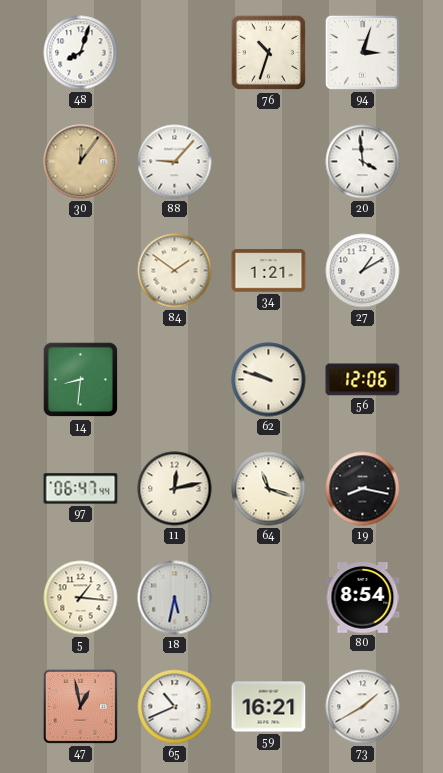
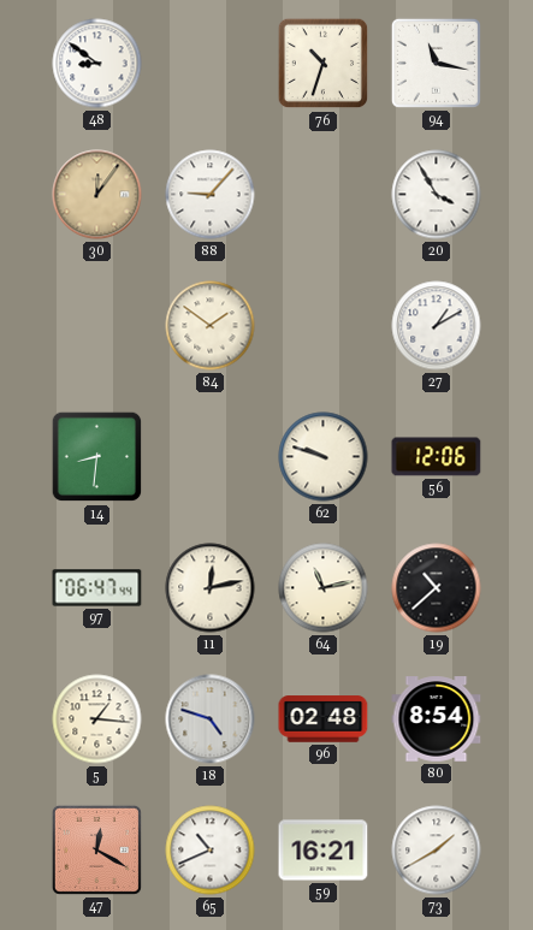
48: 8:03 -> 8:51 (97, 64)
94: 3:03 -> 11:17 (436, 63)
20: 3:59 -> 3:55 (437, 195)
34: 1:21 -> none (269, 271)
64: 11:18 -> 11:13 (324, 588)
19: 8:17 -> 10:38 (437, 588)
18: 5:32 -> 4:48 (211, 719)
96: none -> 02:48 (324, 719)
47: 12:58 -> 12:20 (96, 849)
